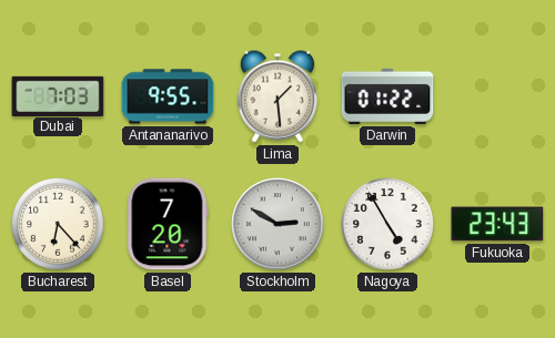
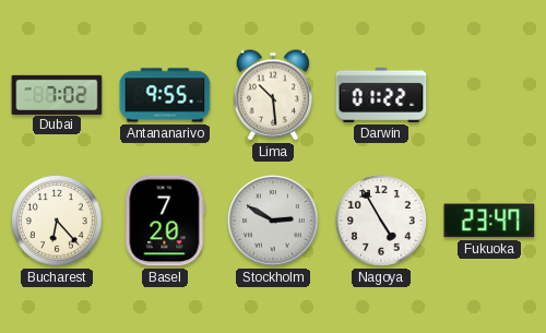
Dubai: 7:03 -> 7:02 (57, 94)
Lima: 1:29 -> 10:29 (273, 95)
Fukuoka: 23:43 -> 23:47 (489, 221)
